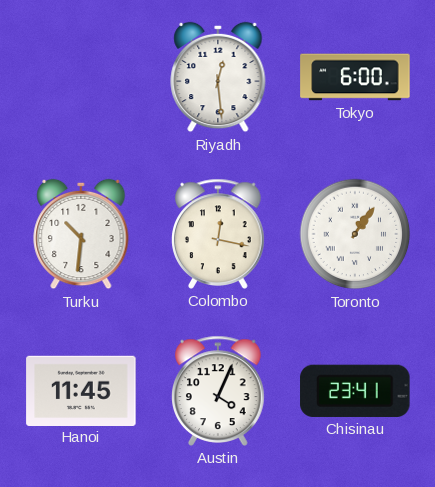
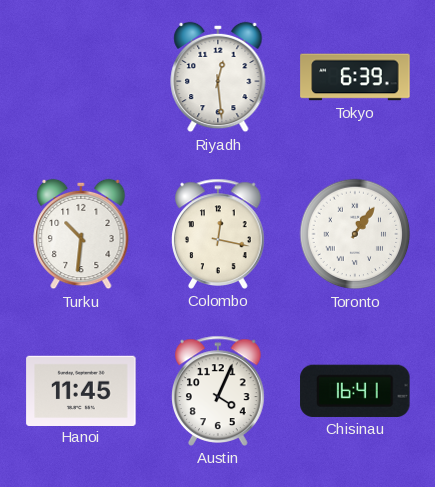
Tokyo: 6:00 -> 6:39 (355, 77)
Chisinau: 23:41 -> 16:41 (355, 391)
